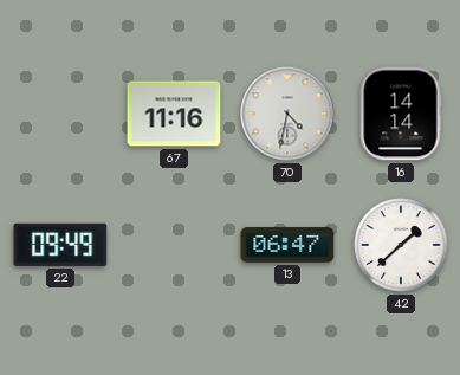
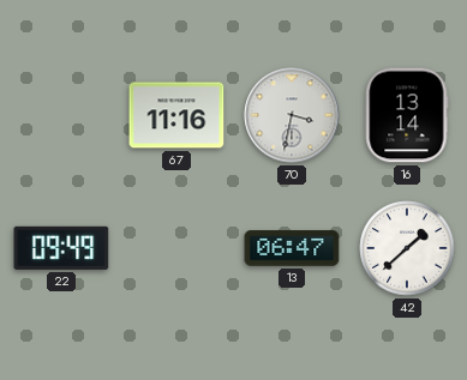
70: 4:32 -> 3:32 (292, 115)
16: 14:14 -> 13:14 (407, 115)
